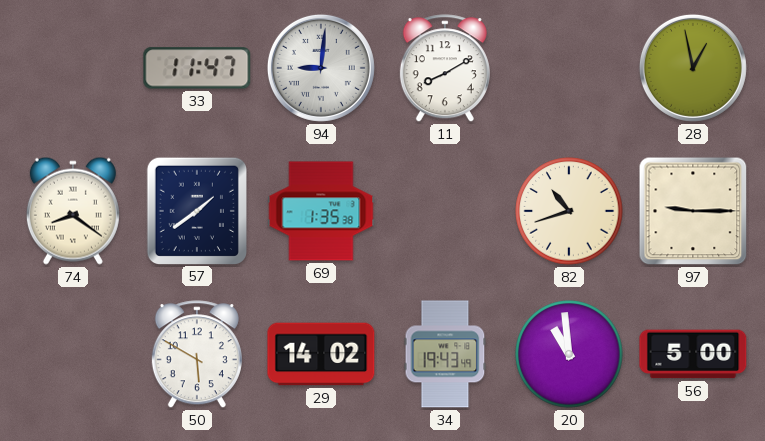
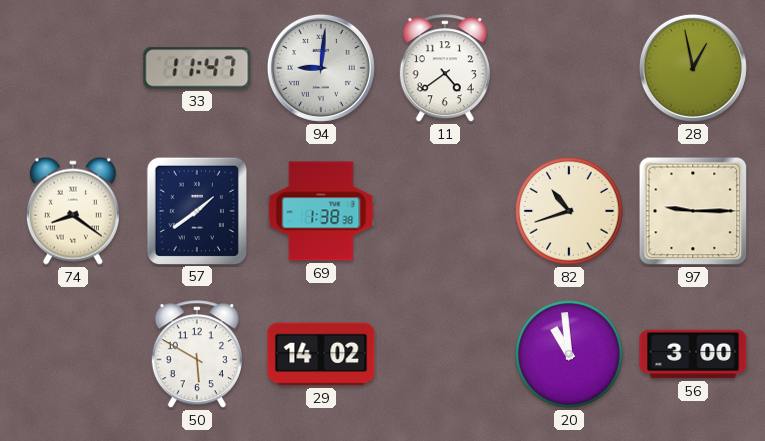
11: 8:10 -> 4:39 (445, 69)
69: 1:35 -> 1:38 (321, 211)
34: 19:43 -> none (445, 354)
56: 5:00 -> 3:00 (693, 354)
